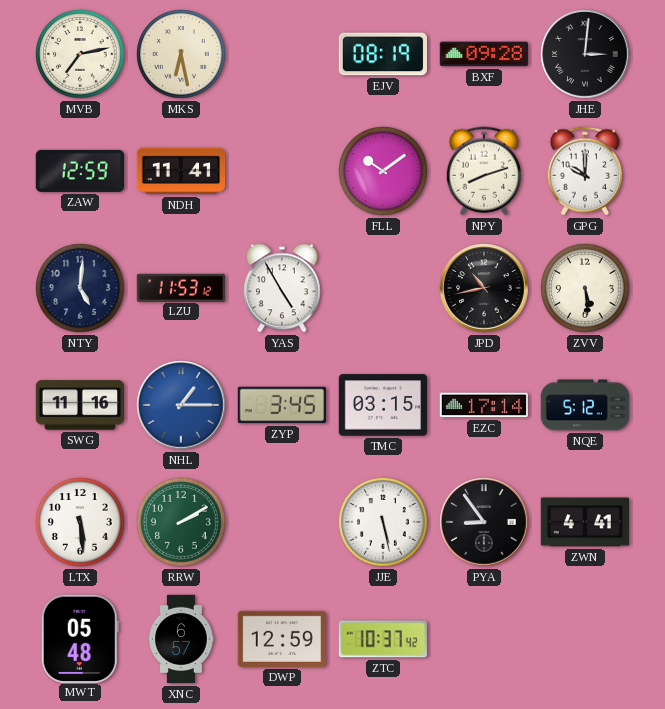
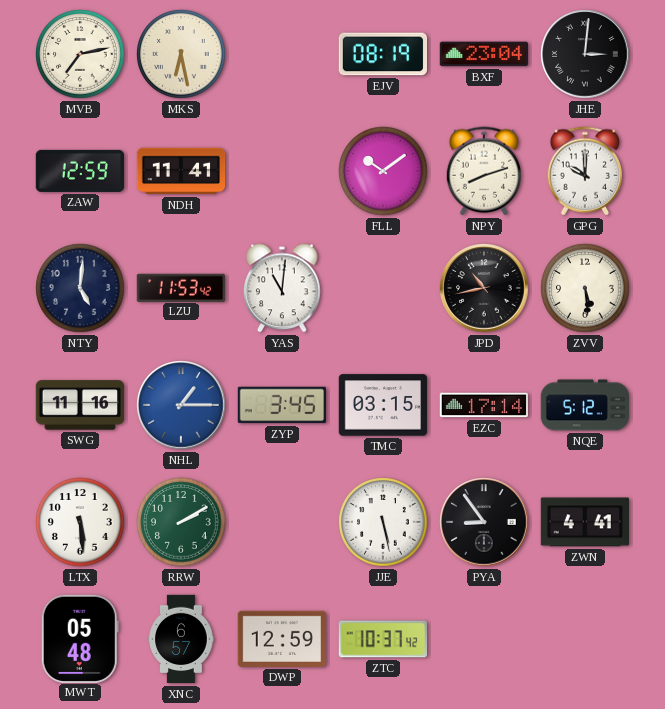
BXF: 09:28 -> 23:04 (483, 54)
LZU: 11:53:12 -> 11:53:42 (180, 287)
YAS: 4:55 -> 11:01 (282, 288)
